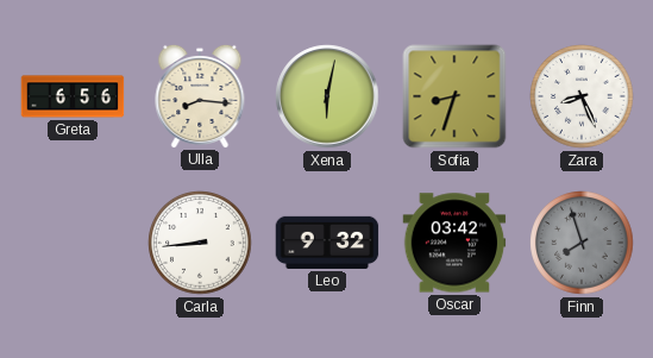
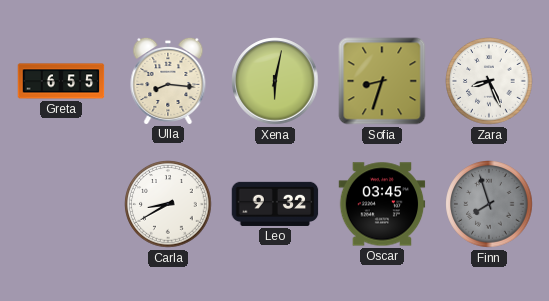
Greta: 6:56 -> 6:55 (61, 81)
Carla: 8:44 -> 8:40 (168, 204)
Oscar: 03:42 -> 03:45 (382, 204)
